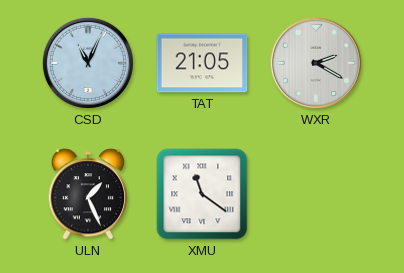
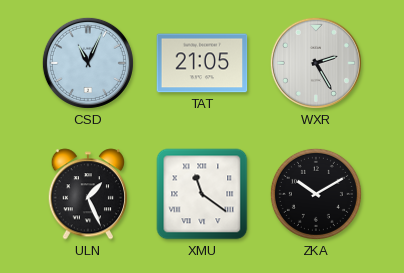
WXR: 2:20 -> 2:25 (316, 63)
ZKA: none -> 10:10 (316, 194)
